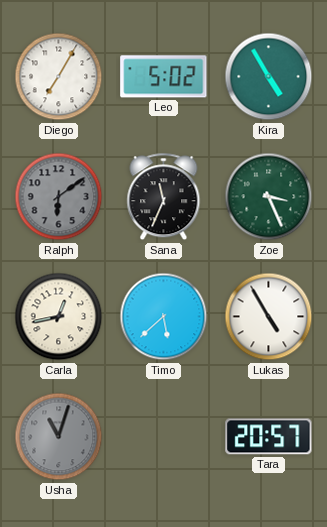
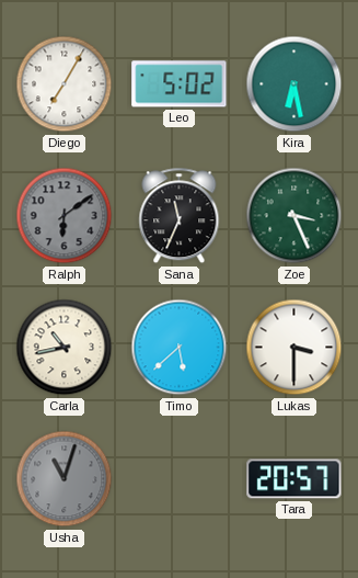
Kira: 4:55 -> 6:28 (295, 84)
Carla: 12:43 -> 10:43 (65, 348)
Lukas: 4:55 -> 3:30 (295, 348)
